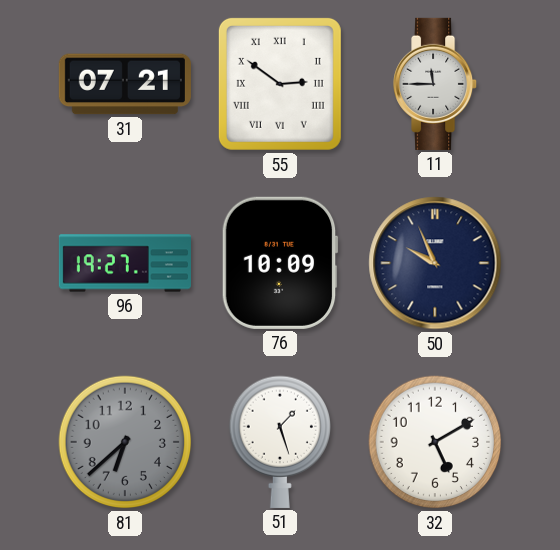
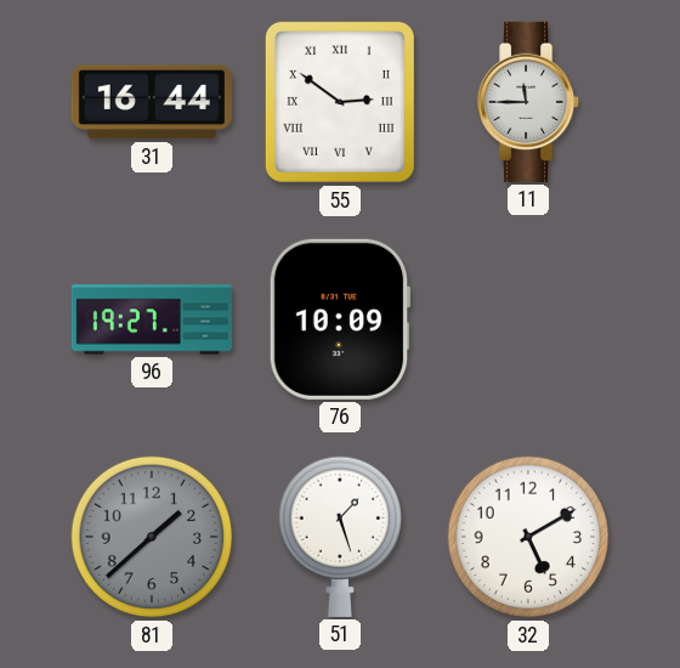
31: 07:21 -> 16:44 (152, 102)
50: 9:56 -> none (435, 263)
81: 6:38 -> 1:38 (152, 537)
